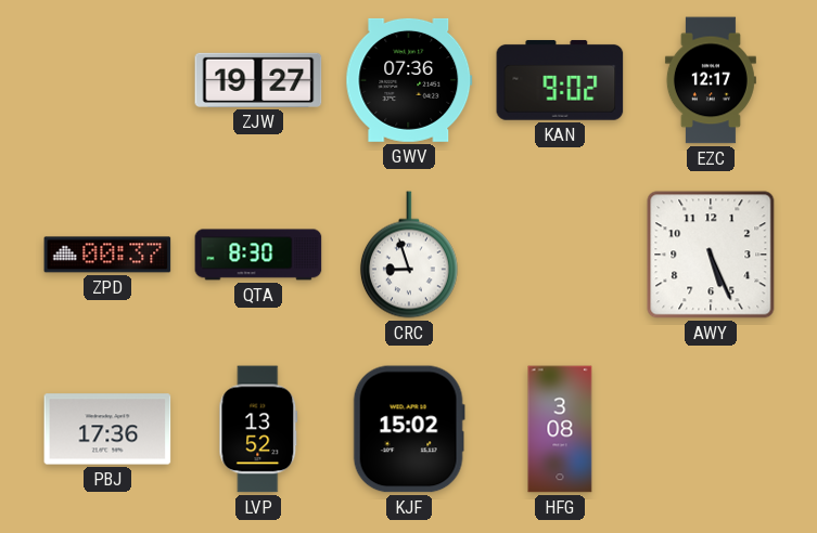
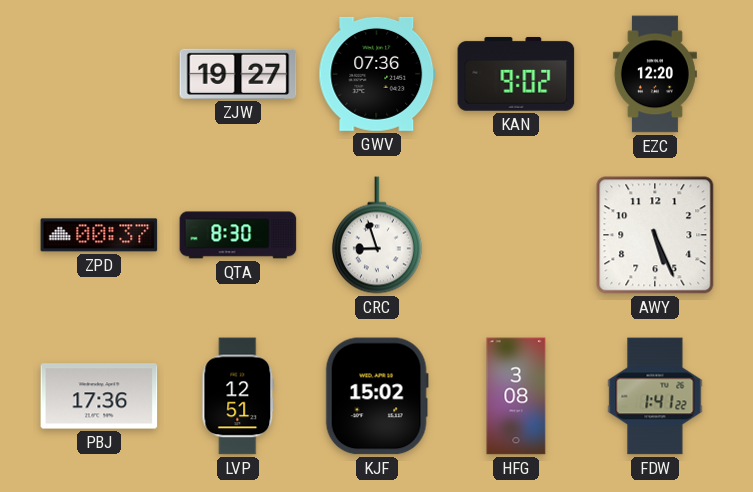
EZC: 12:17 -> 12:20 (655, 74)
LVP: 13:52 -> 12:51 (238, 396)
FDW: none -> 1:41 (655, 396)
